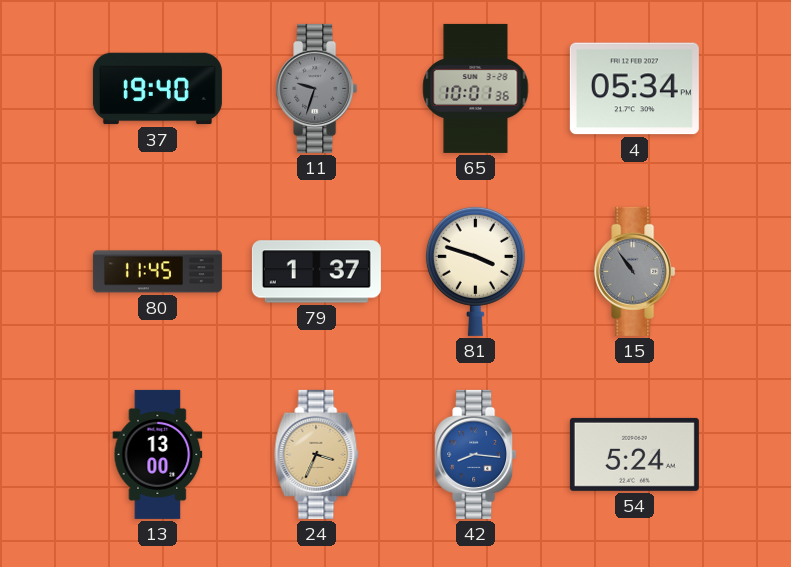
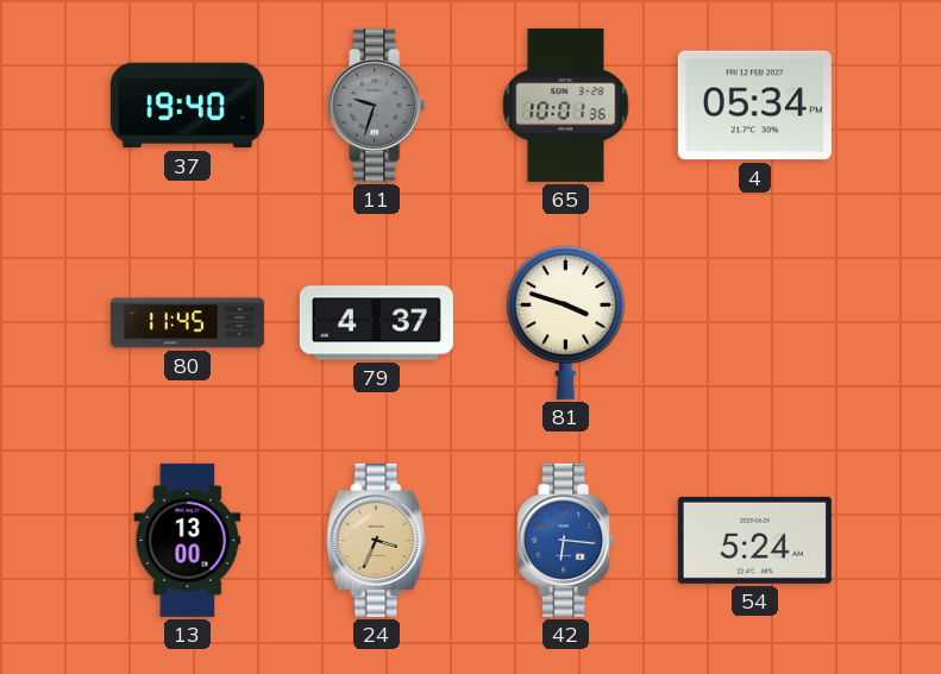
79: 1:37 -> 4:37 (376, 323)
15: 10:54 -> none (635, 271)
42: 8:16 -> 6:16 (566, 540)
